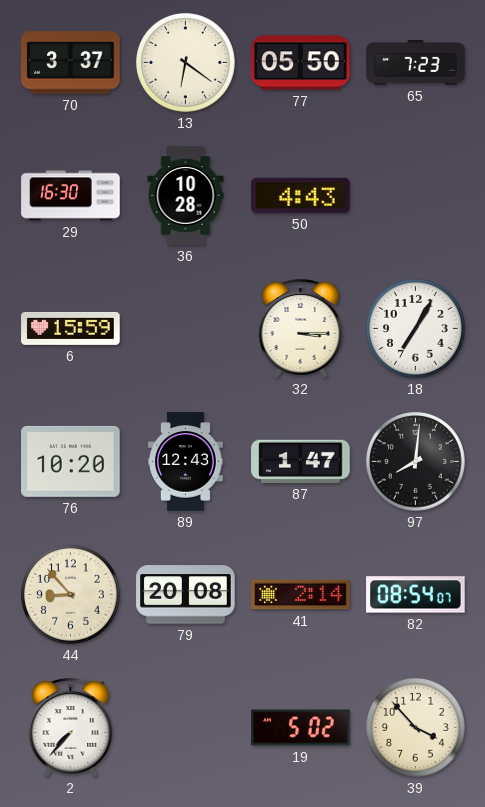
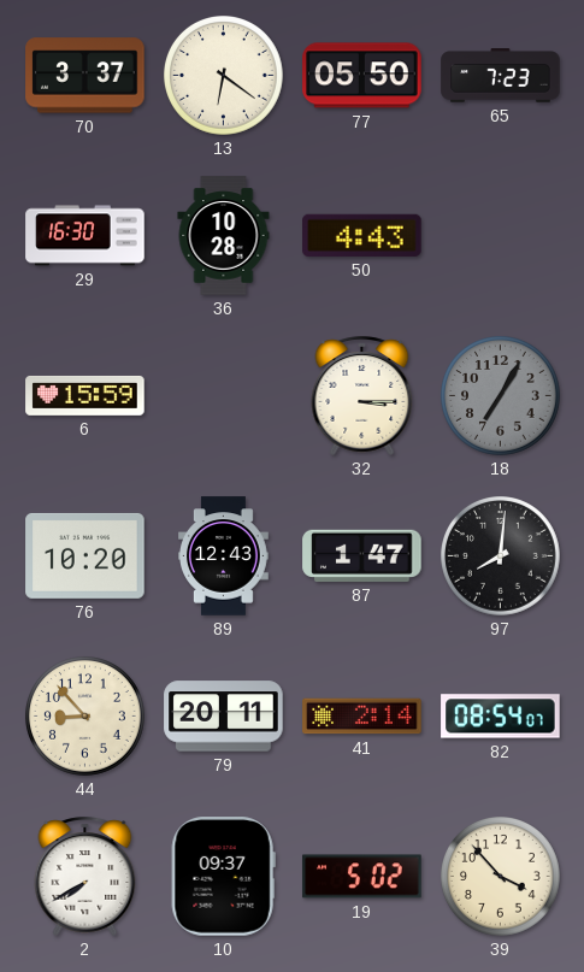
18 dial: white -> grey (501, 396)
79: 20:08 -> 20:11 (224, 717)
2: 7:37 -> 7:40 (85, 876)
10: none -> 09:37 (223, 877)
